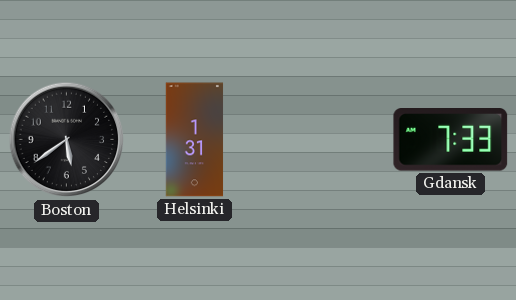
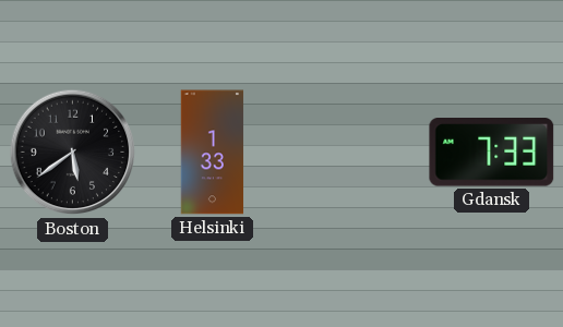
Helsinki: 1:31 -> 1:33 (213, 153)
